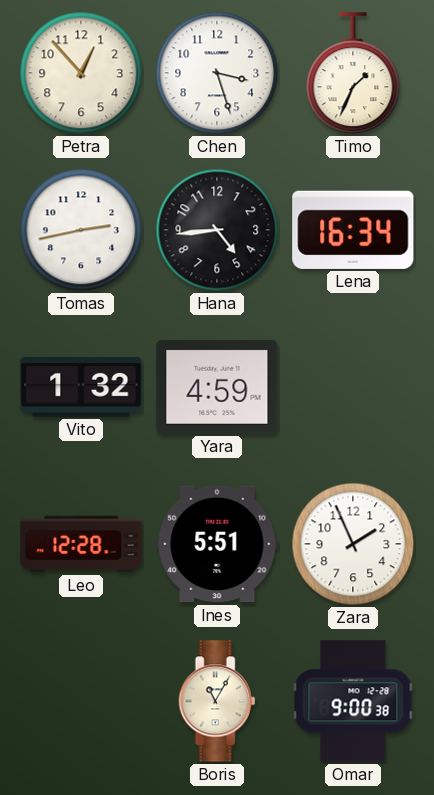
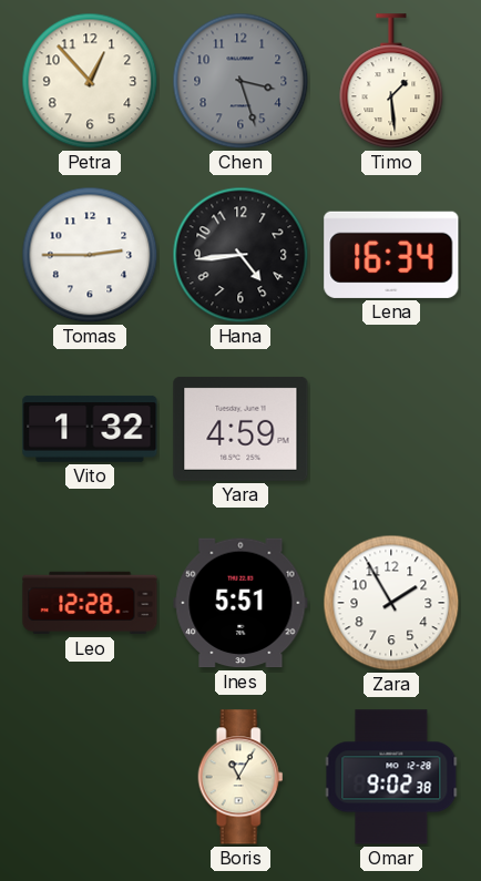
Chen dial: white -> grey (240, 81)
Timo: 1:34 -> 1:29 (391, 82)
Tomas: 2:43 -> 2:45 (90, 255)
Zara: 1:56 -> 1:55 (391, 603)
Omar: 9:00 -> 9:02 (391, 777)
